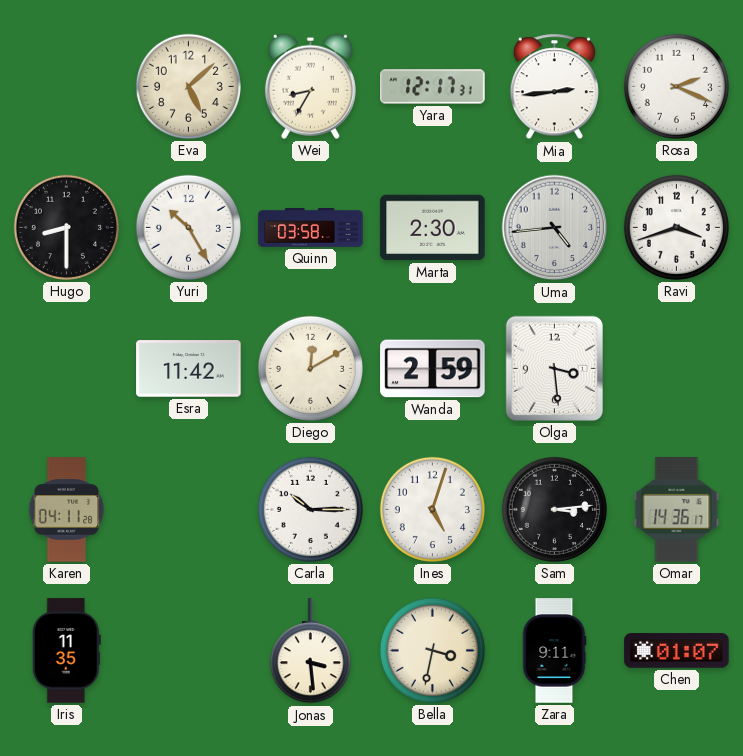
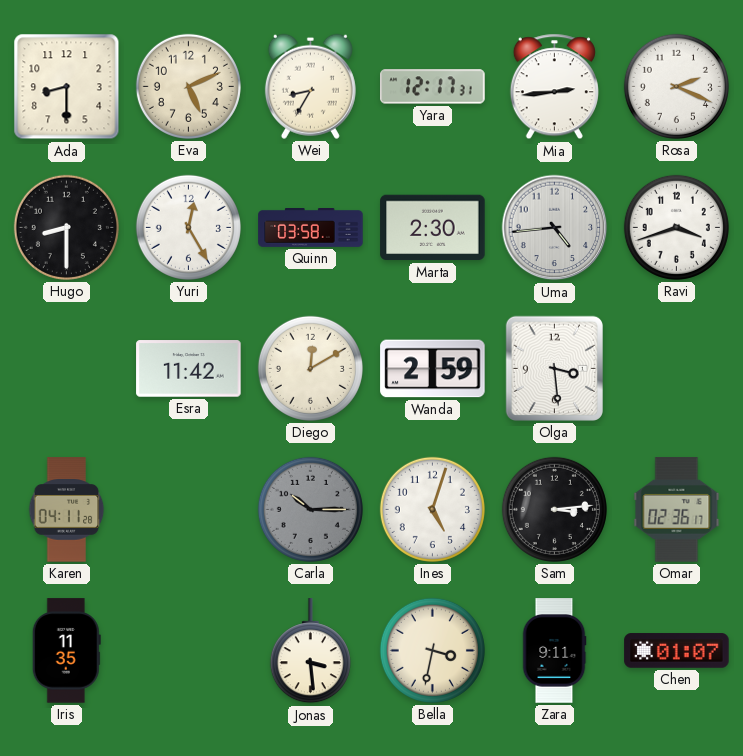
Ada: none -> 8:30 (67, 87)
Eva: 5:08 -> 5:11 (188, 86)
Yuri: 10:25 -> 12:25 (188, 227)
Carla dial: white -> grey (310, 509)
Omar: 14:36 -> 02:36 (677, 510)
